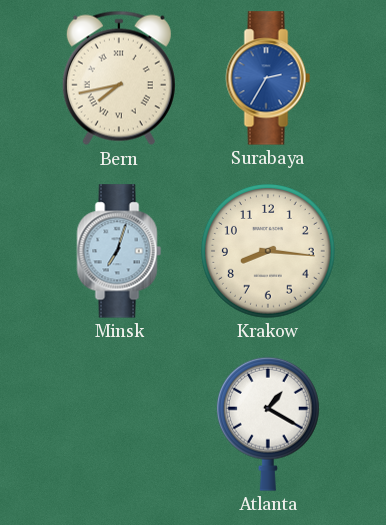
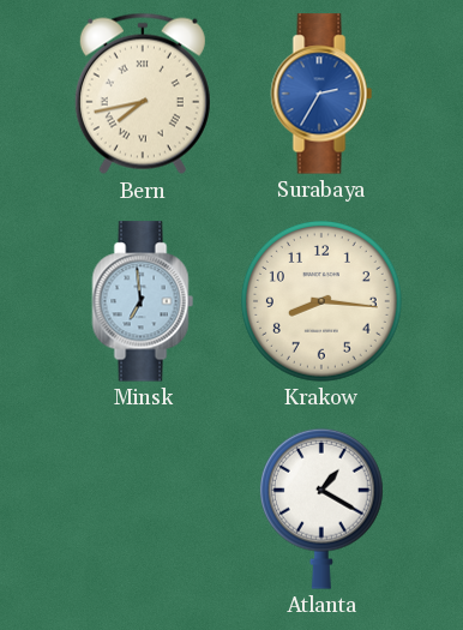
Minsk: 7:03 -> 6:59 (143, 301)
